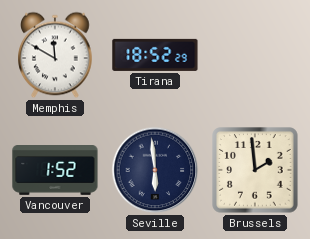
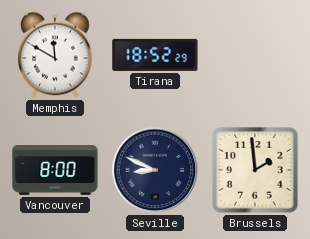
Vancouver: 1:52 -> 8:00 (55, 171)
Seville: 5:59 -> 8:49 (155, 170)
